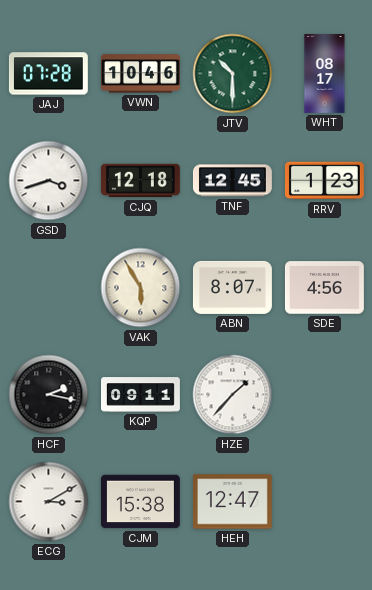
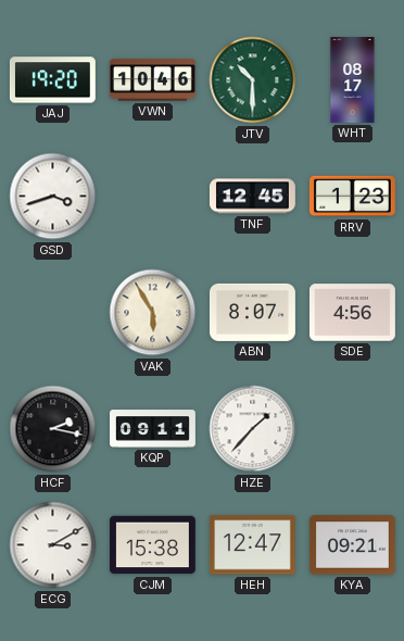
JAJ: 07:28 -> 19:20 (52, 80)
CJQ: 12:18 -> none (140, 181)
KYA: none -> 09:21 (352, 545)
